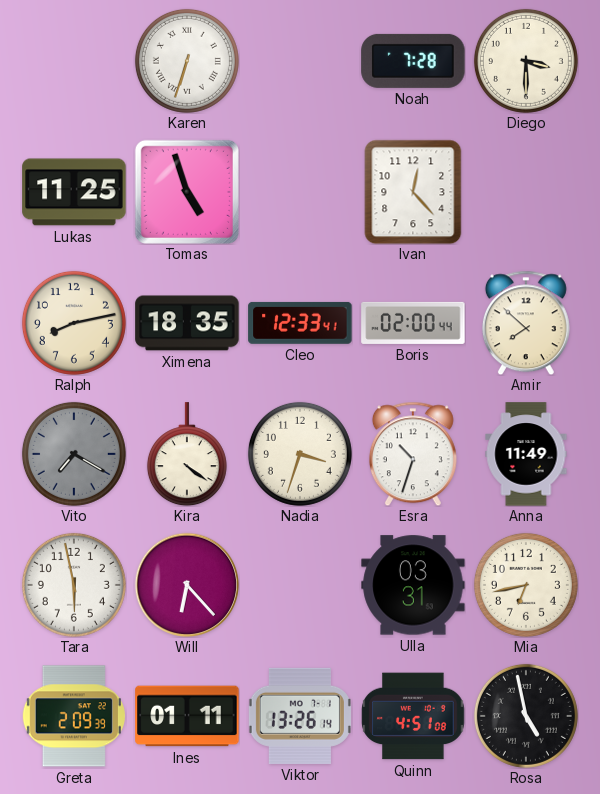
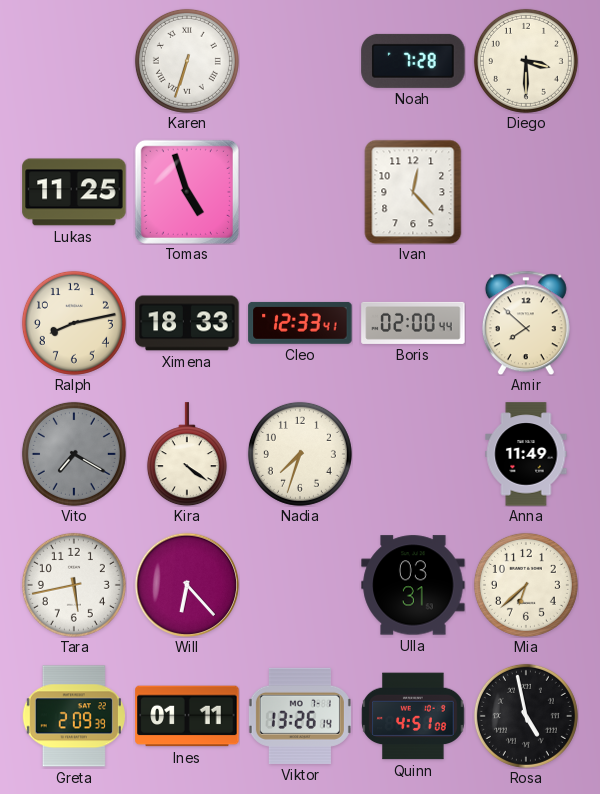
Ximena: 18:35 -> 18:33 (187, 323)
Nadia: 3:33 -> 7:33 (300, 454)
Esra: 10:33 -> none (413, 454)
Tara: 5:58 -> 5:43 (74, 585)
Mia: 6:43 -> 6:38 (526, 585)
